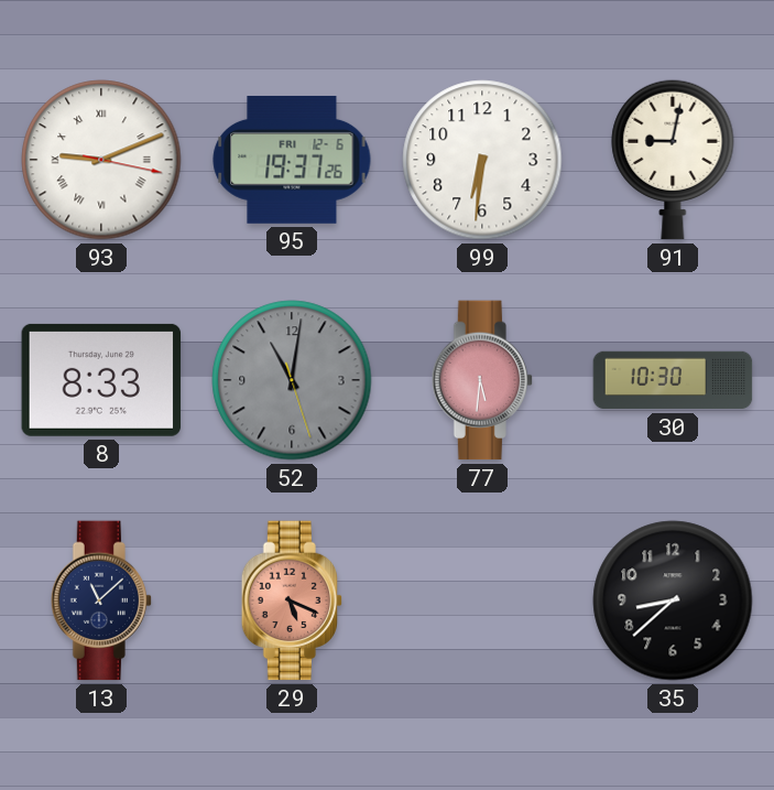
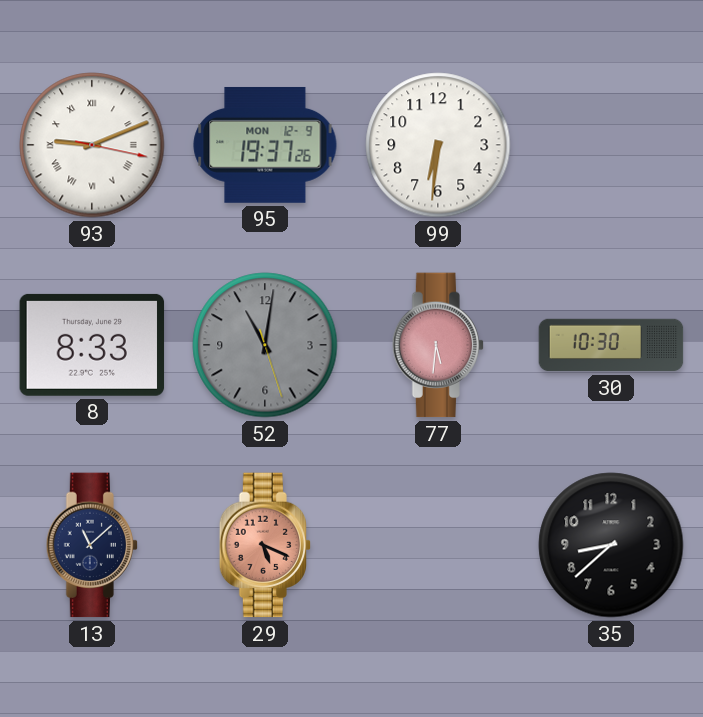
95 date: FRI 12-6 -> MON 12-9 (265, 145)
91: 9:02 -> none (673, 160)
